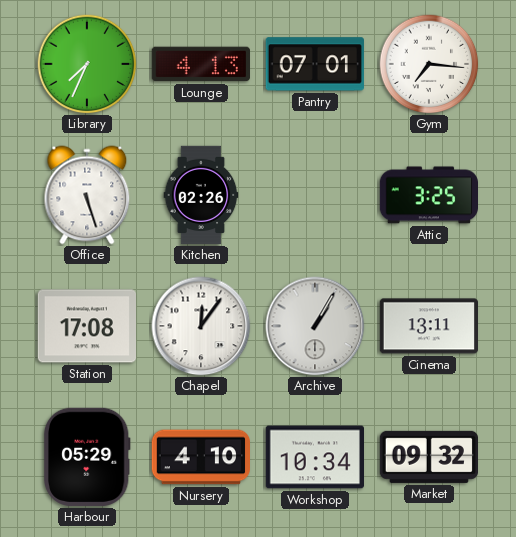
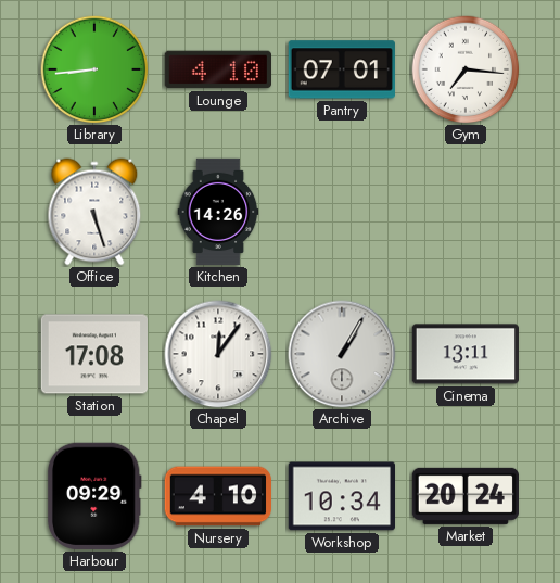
Library: 7:34 -> 8:44 (94, 69)
Lounge: 4:13 -> 4:10 (217, 69)
Kitchen: 02:26 -> 14:26 (218, 212)
Attic: 3:25 -> none (428, 195)
Harbour: 05:29 -> 09:29 (94, 496)
Market: 09:32 -> 20:24 (464, 496)
